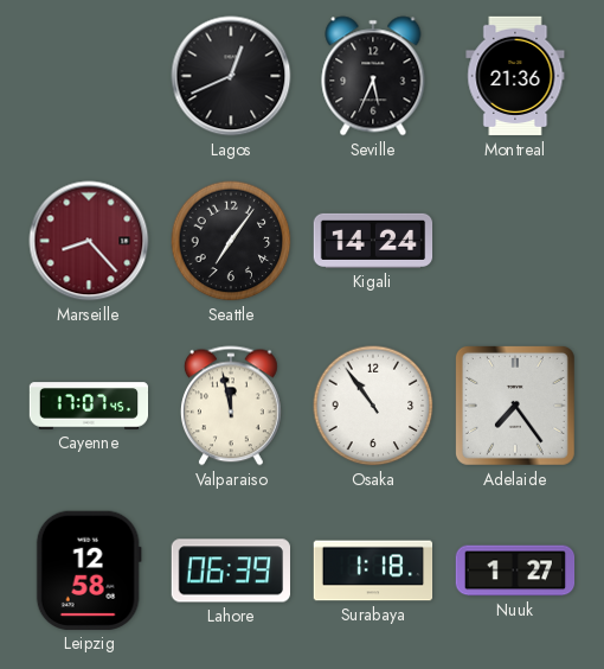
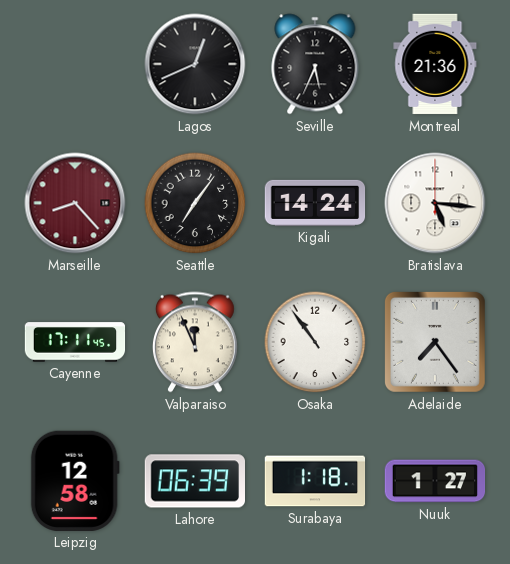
Bratislava: none -> 5:16 (435, 203)
Cayenne: 17:07 -> 17:11 (75, 342)
Valparaiso: 11:58 -> 11:56 (196, 342)
